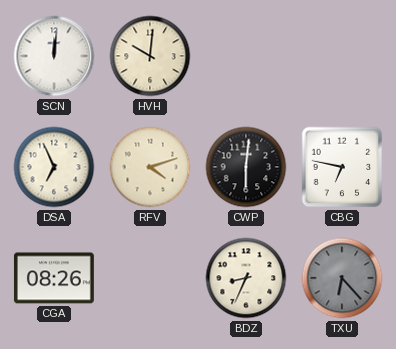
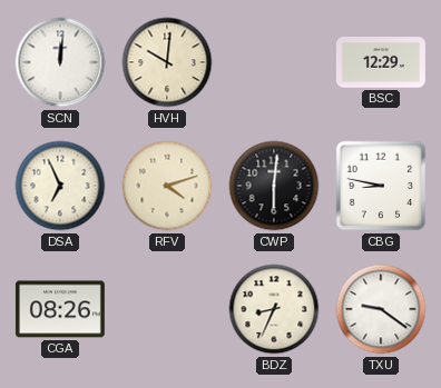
BSC: none -> 12:29 (381, 62)
CBG: 6:47 -> 8:47 (381, 186)
TXU: 6:23 -> 9:21 (381, 309)
TXU dial: grey -> white (381, 309)
